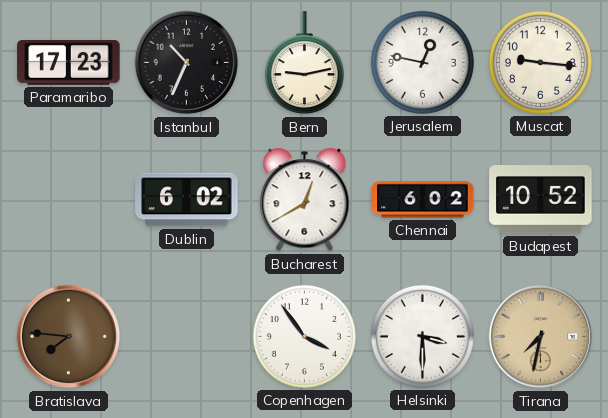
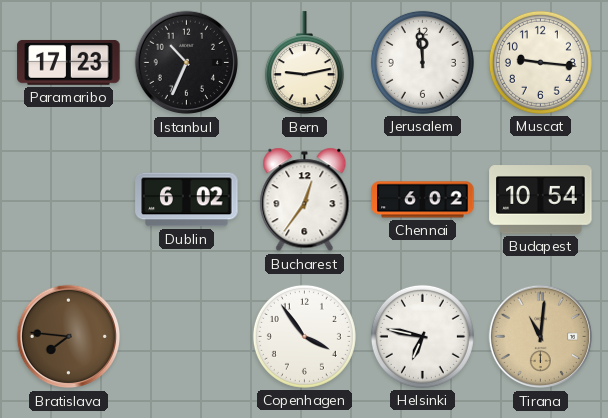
Jerusalem: 12:47 -> 11:59 (422, 62)
Bucharest: 12:40 -> 12:36 (305, 200)
Budapest: 10:52 -> 10:54 (541, 200)
Helsinki: 3:30 -> 6:47 (422, 336)
Tirana: 7:32 -> 11:01 (541, 337)
